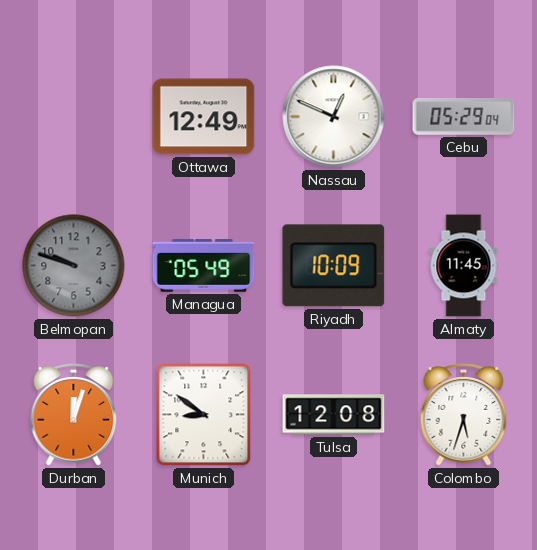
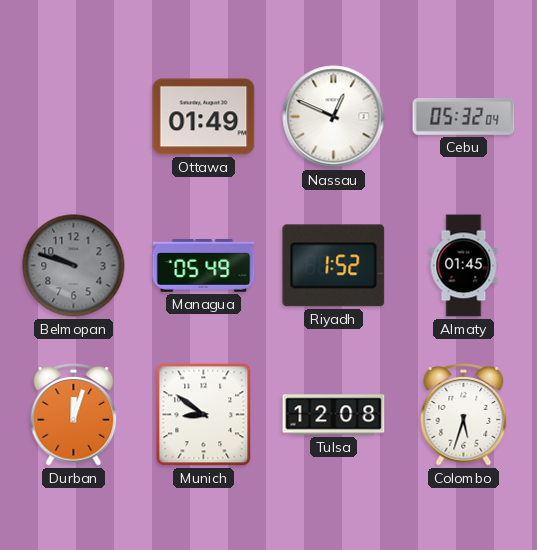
Ottawa: 12:49 -> 01:49 (204, 117)
Cebu: 05:29 -> 05:32 (464, 117)
Riyadh: 10:09 -> 1:52 (334, 266)
Almaty: 11:45 -> 01:45 (464, 266)
